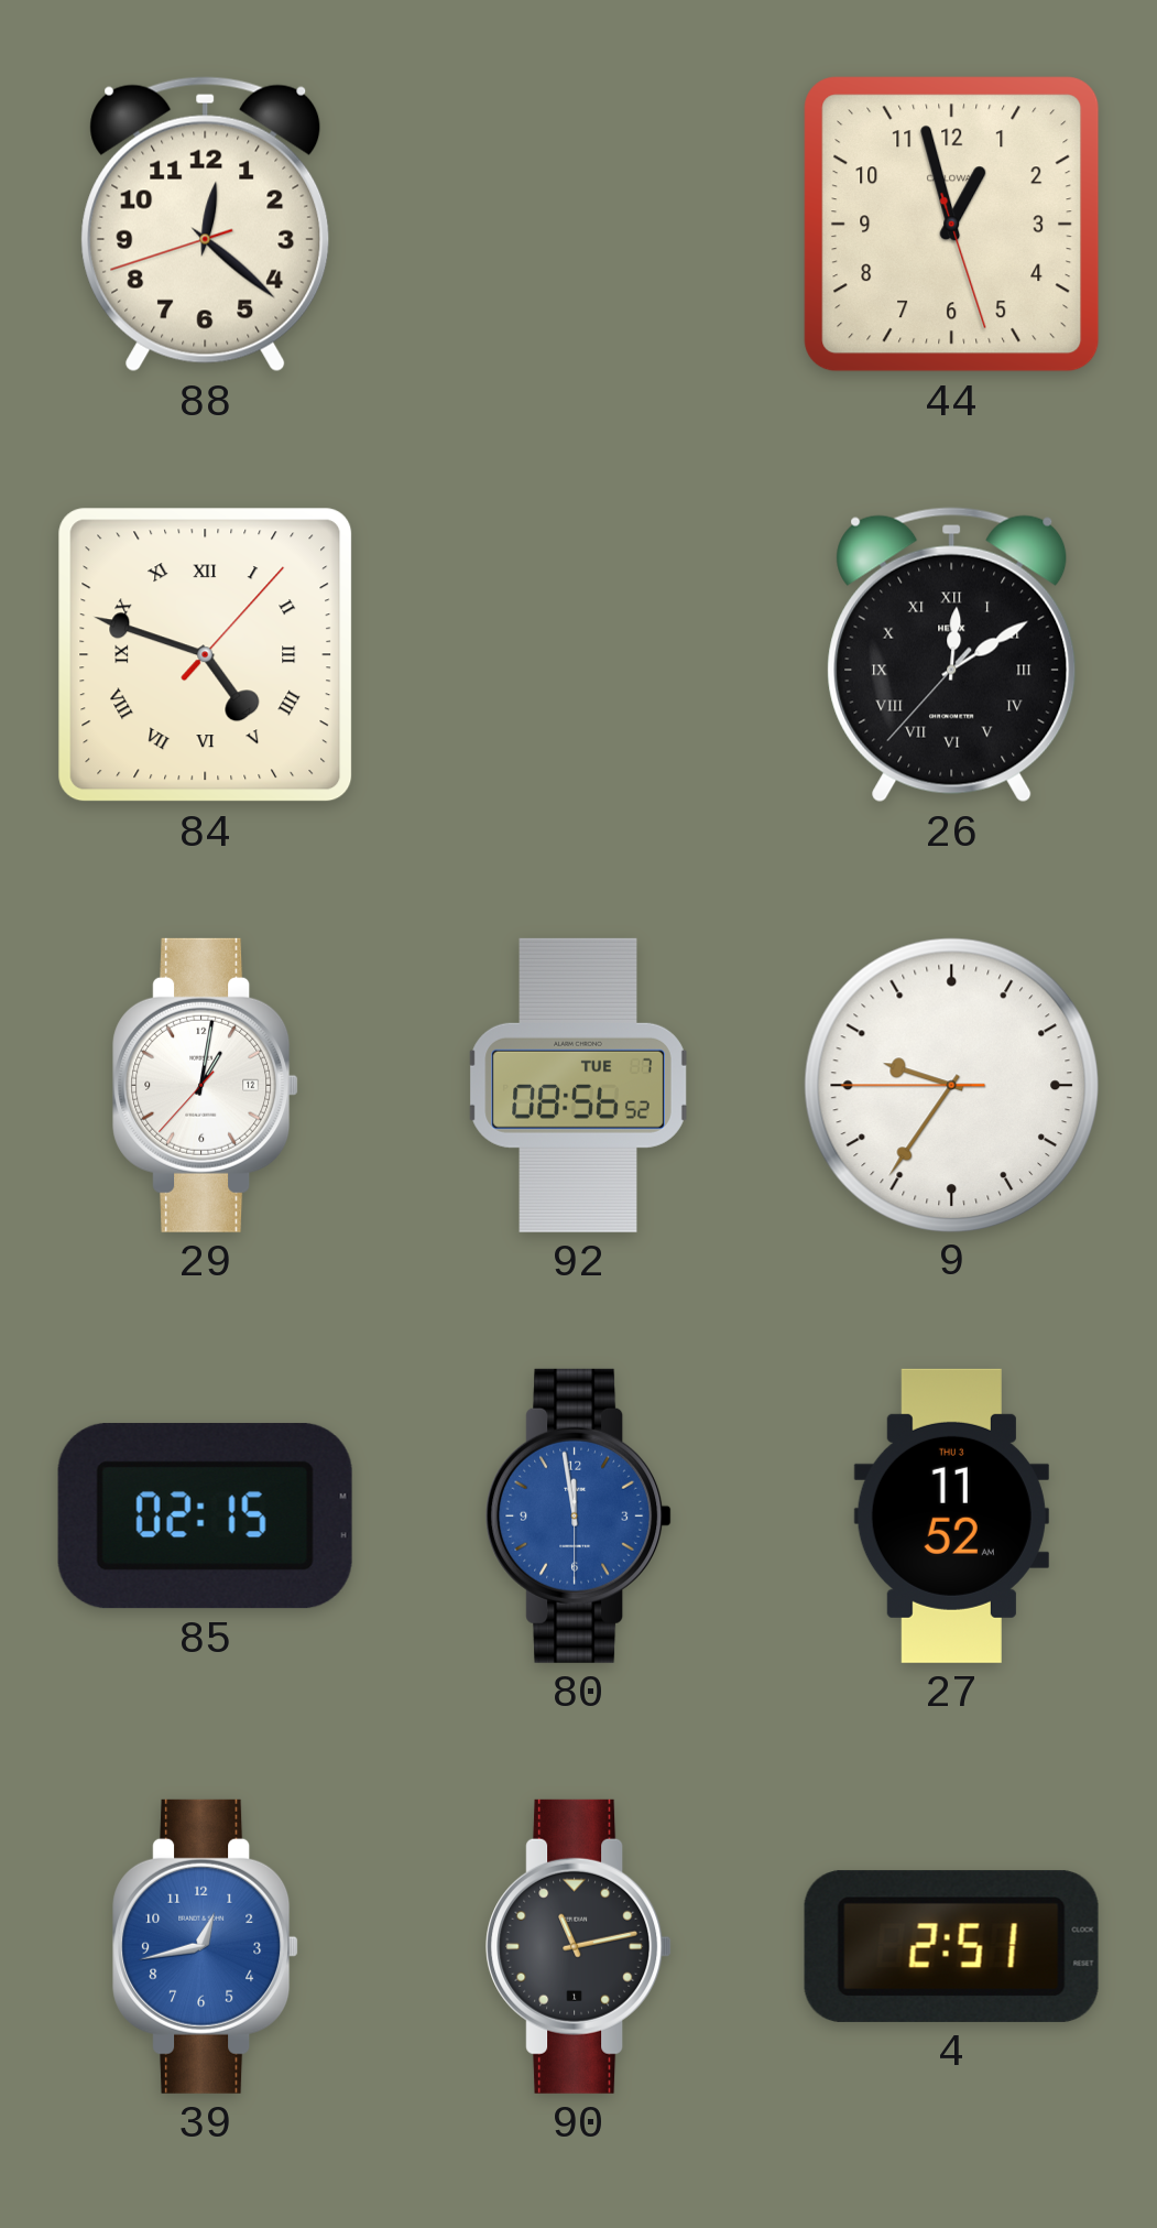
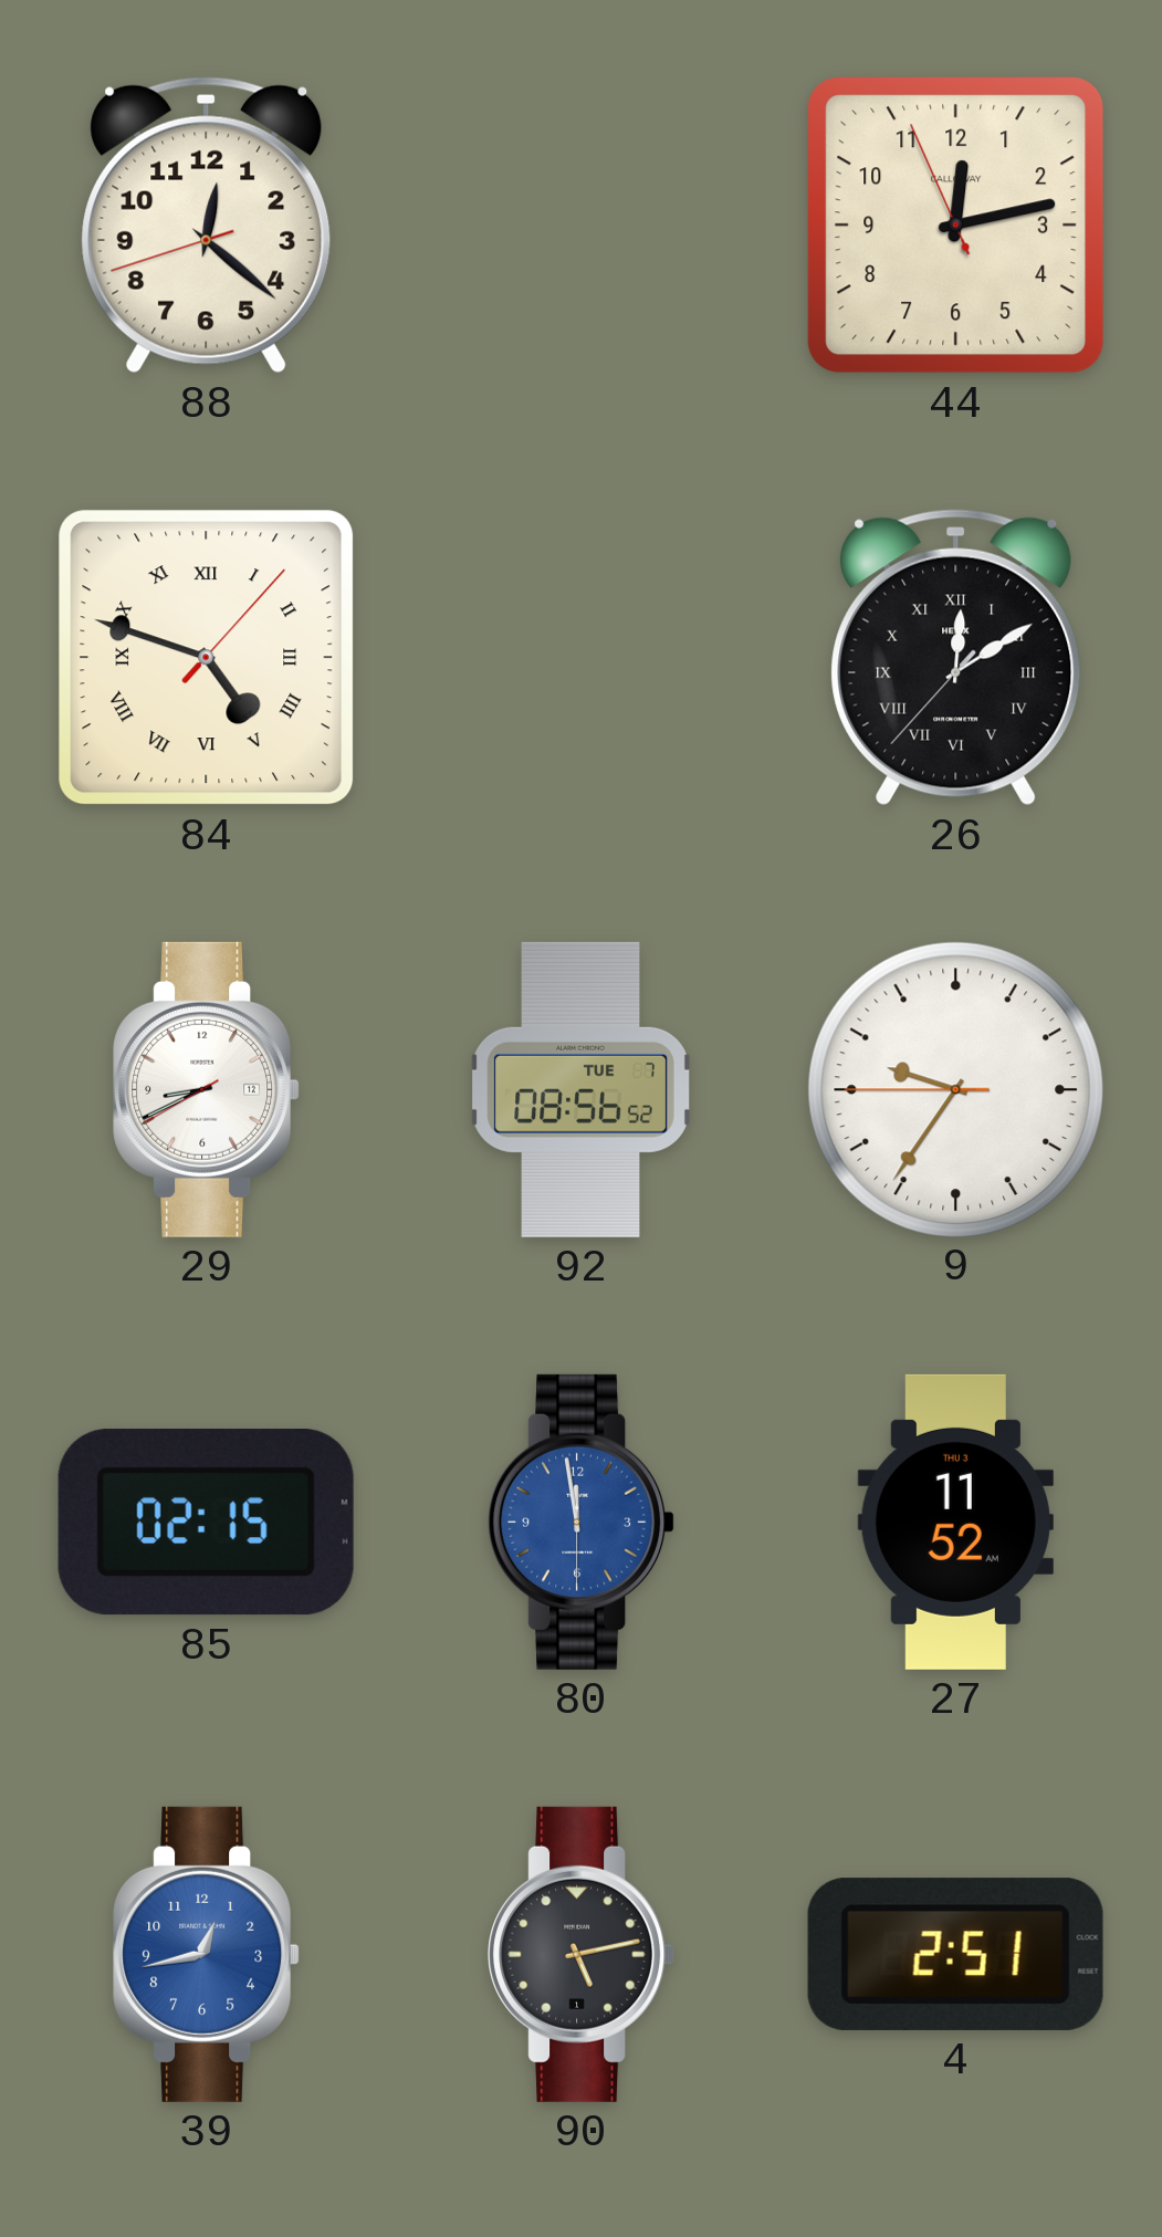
44: 12:57 -> 12:12 (956, 226)
29: 1:01 -> 8:40 (207, 1089)
90: 11:13 -> 5:13 (582, 1954)
